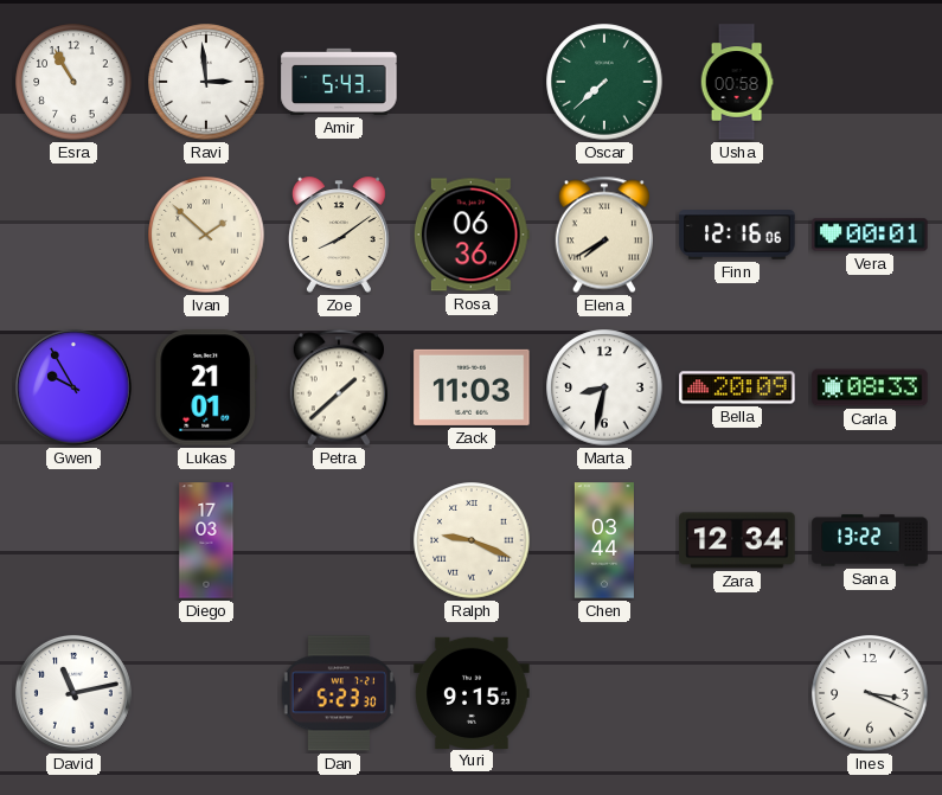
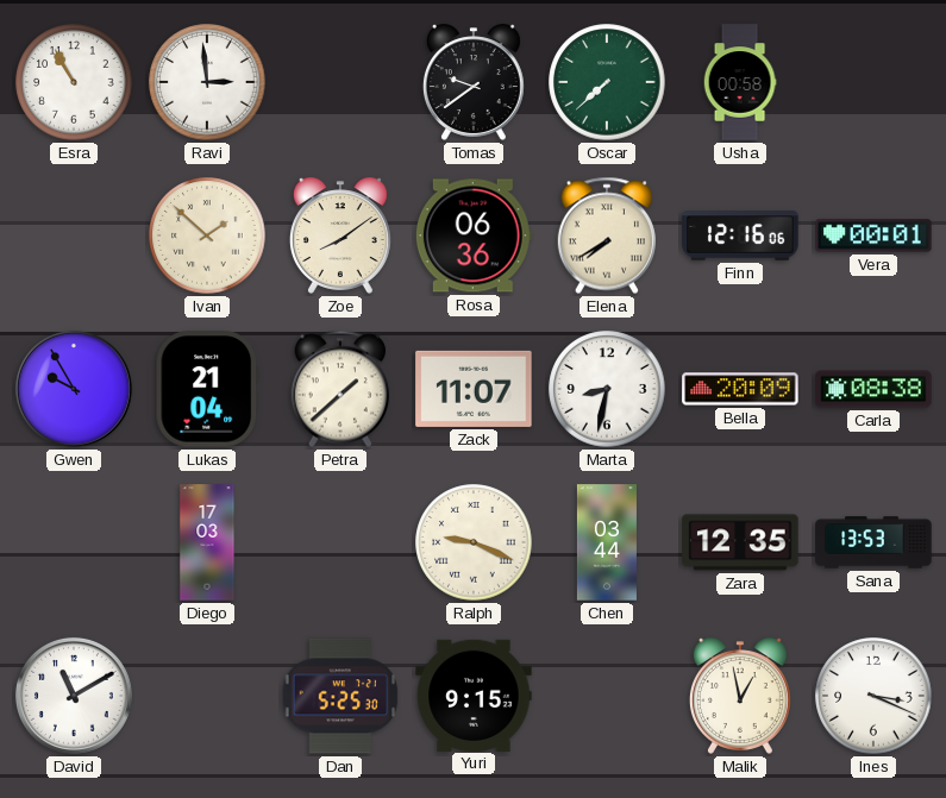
Amir: 5:43 -> none (339, 82)
Tomas: none -> 9:39 (474, 82)
Lukas: 21:01 -> 21:04 (207, 389)
Zack: 11:03 -> 11:07 (474, 389)
Carla: 08:33 -> 08:38 (873, 389)
Zara: 12:34 -> 12:35 (740, 542)
Sana: 13:22 -> 13:53 (873, 542)
David: 11:13 -> 11:10 (74, 696)
Dan: 5:23 -> 5:25 (340, 696)
Malik: none -> 12:58 (740, 696)
